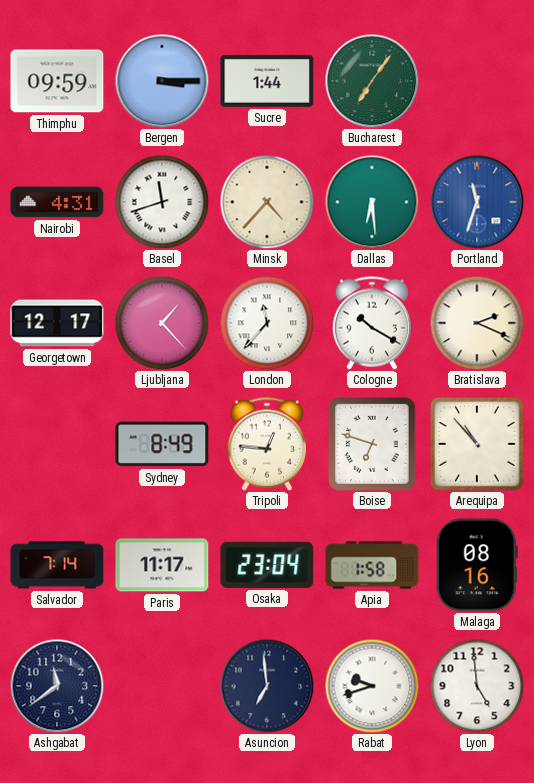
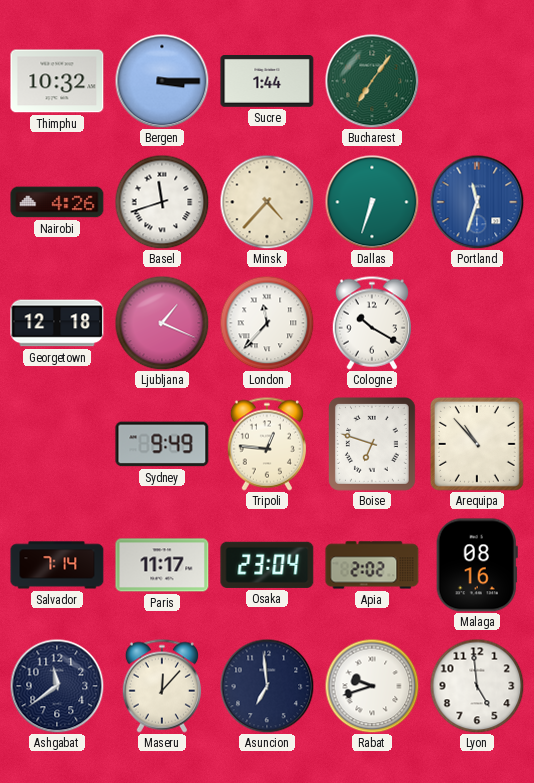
Thimphu: 09:59 -> 10:32 (57, 81)
Nairobi: 4:31 -> 4:26 (57, 202)
Dallas: 6:29 -> 6:33 (372, 202)
Georgetown: 12:17 -> 12:18 (57, 323)
Ljubljana: 1:23 -> 1:19 (162, 323)
Bratislava: 2:19 -> none (477, 323)
Sydney: 8:49 -> 9:49 (162, 444)
Apia: 1:58 -> 2:02 (372, 565)
Maseru: none -> 12:07 (162, 686)
